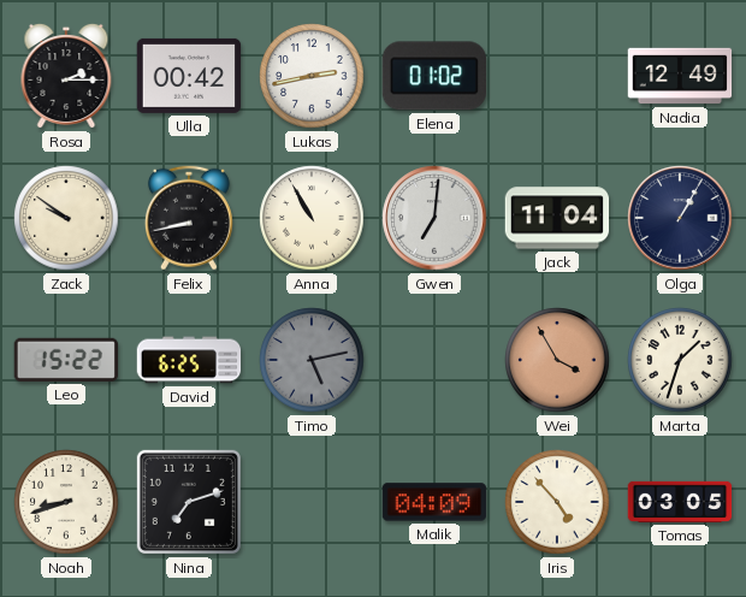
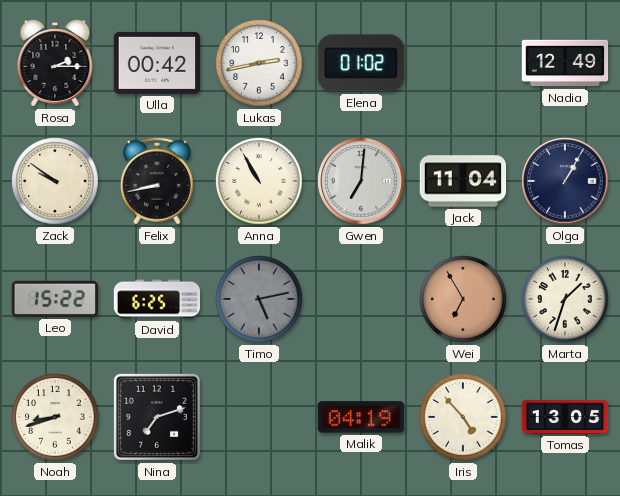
Wei: 3:55 -> 6:55 (463, 299)
Malik: 04:09 -> 04:19 (361, 417)
Tomas: 03:05 -> 13:05 (565, 417)
